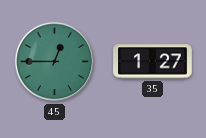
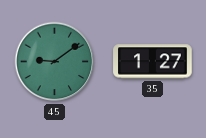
45: 12:45 -> 9:09 (55, 62)
